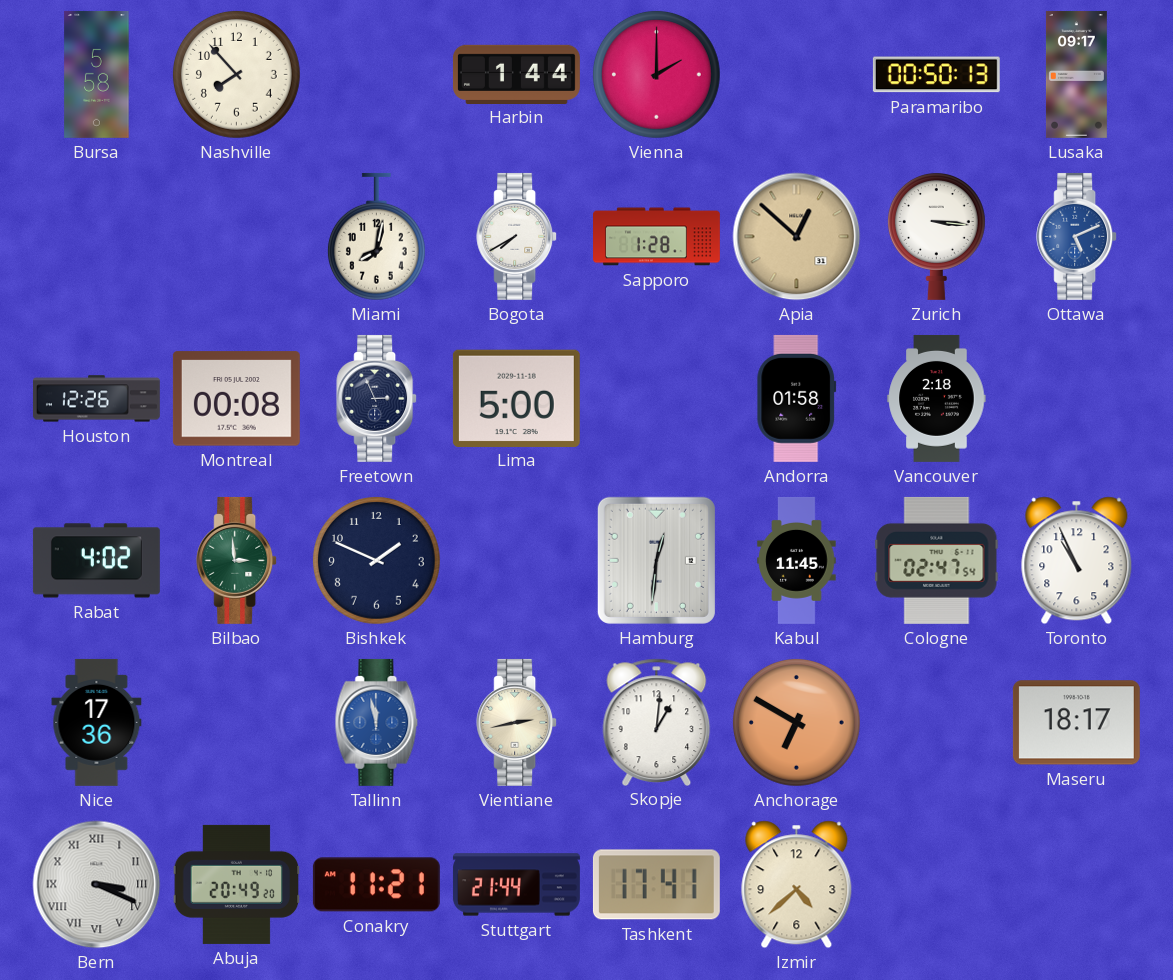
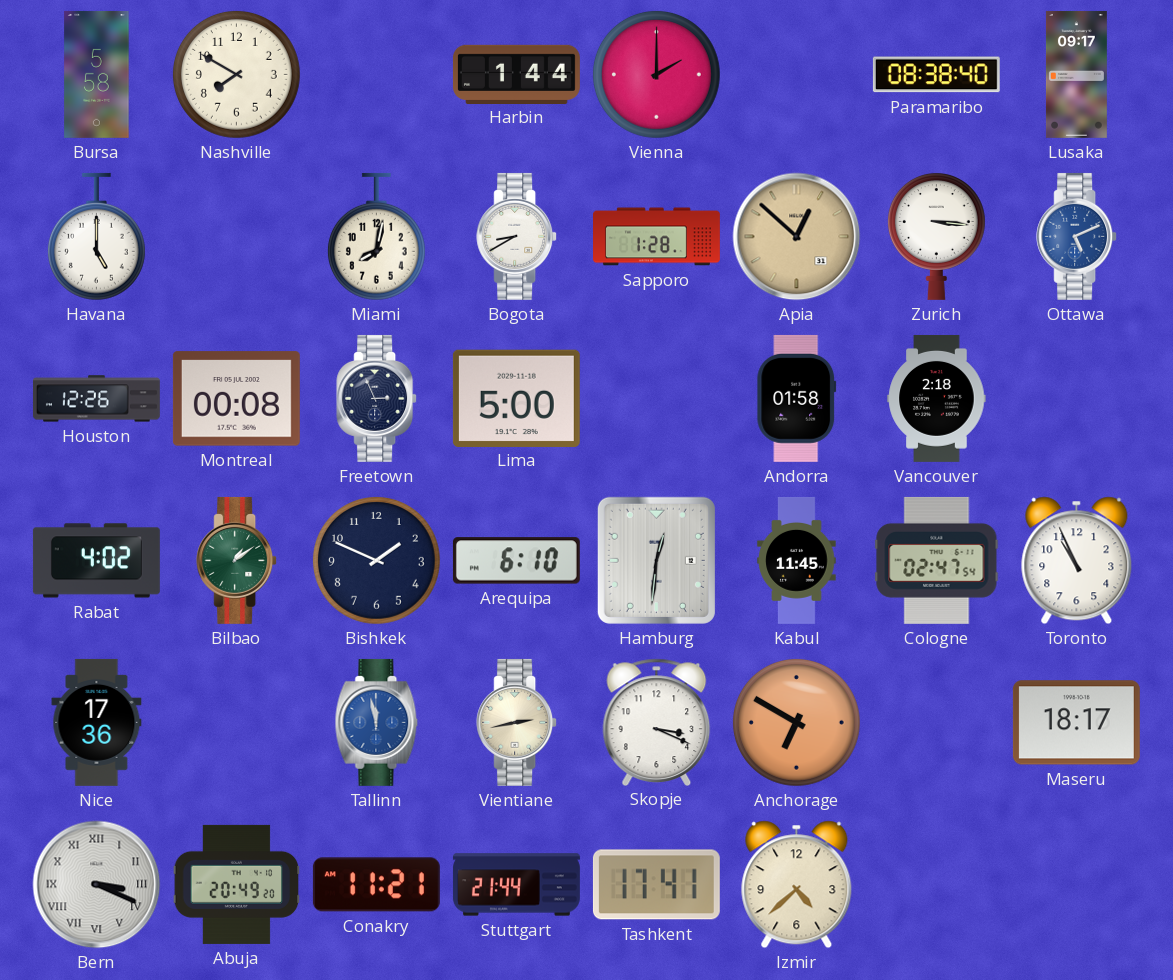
Nashville: 7:53 -> 7:50 (237, 75)
Paramaribo: 00:50 -> 08:38 (936, 75)
Havana: none -> 5:00 (96, 237)
Bogota: 7:40 -> 8:40 (517, 236)
Bilbao: 2:59 -> 1:09 (237, 560)
Arequipa: none -> 6:10 (516, 561)
Skopje: 1:01 -> 3:19 (657, 722)
